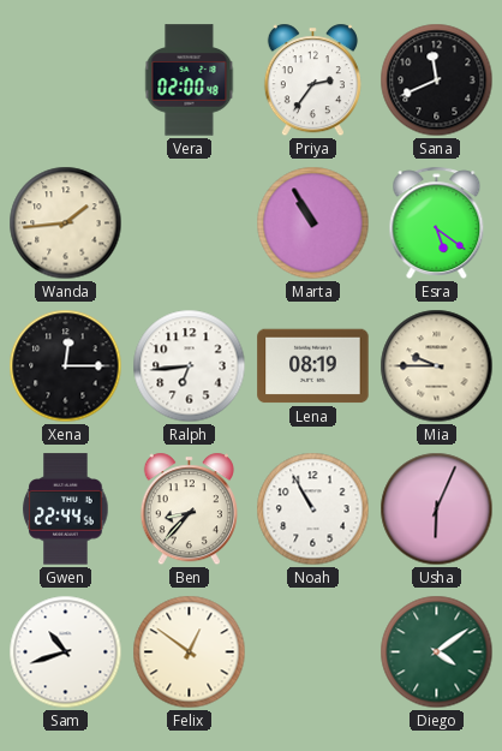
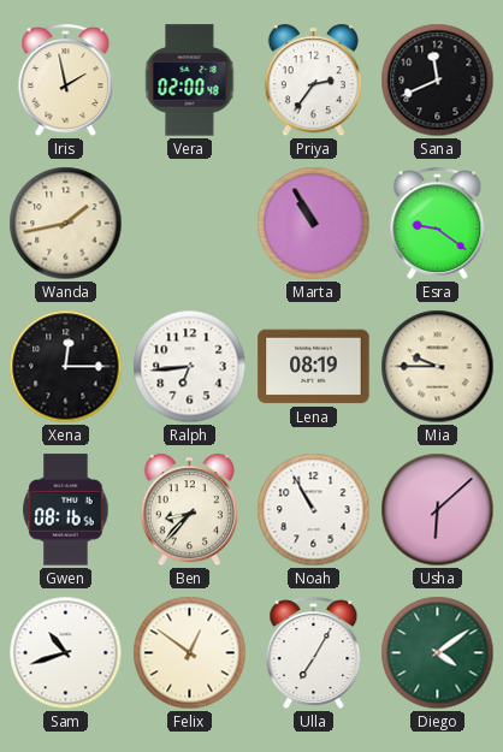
Iris: none -> 1:58 (66, 81)
Wanda: 1:44 -> 1:43 (66, 224)
Esra: 5:21 -> 9:21 (438, 224)
Gwen: 22:44 -> 08:16 (66, 510)
Usha: 6:04 -> 6:08 (438, 510)
Ulla: none -> 7:05 (314, 653)
